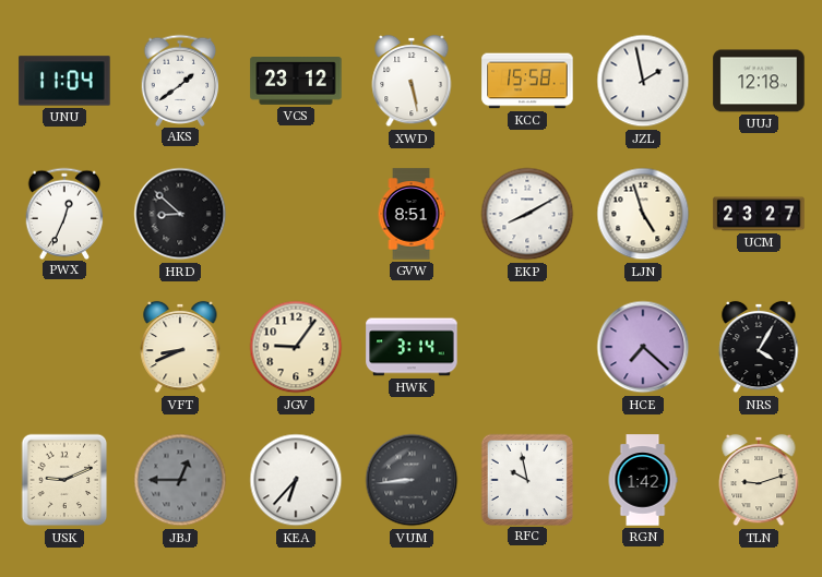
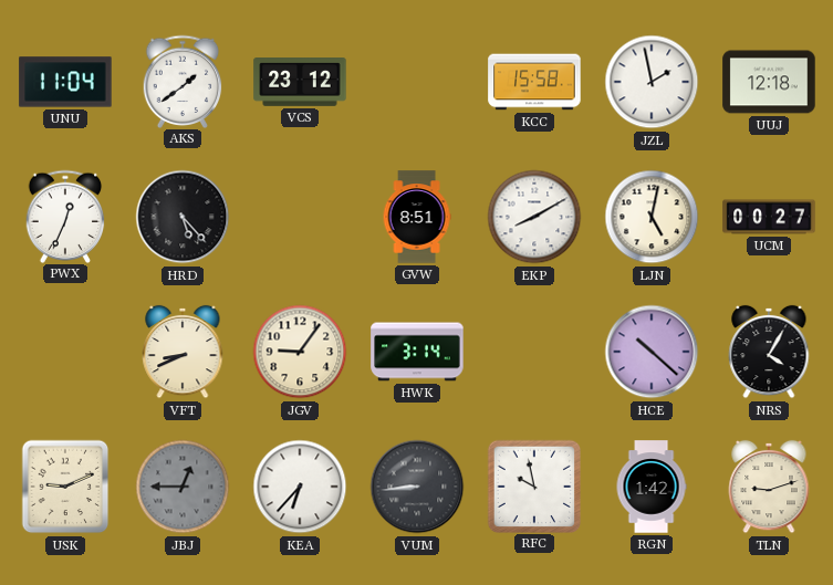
XWD: 5:28 -> none (412, 81)
HRD: 8:52 -> 5:23 (183, 217)
LJN: 4:57 -> 5:02 (652, 217)
UCM: 23:27 -> 00:27 (769, 217)
HCE: 7:22 -> 10:22 (652, 352)
